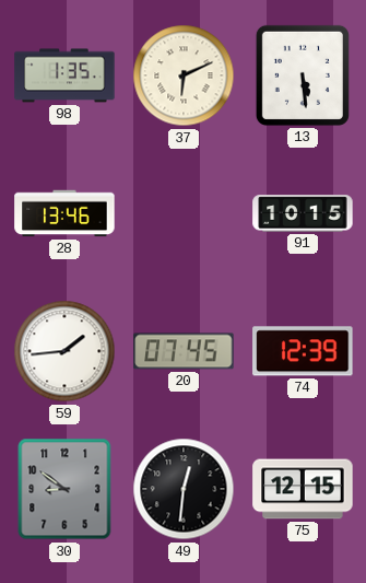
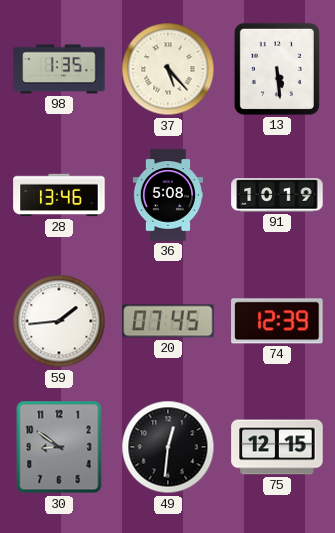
37: 6:11 -> 5:23 (168, 69)
36: none -> 5:08 (168, 195)
91: 10:15 -> 10:19 (277, 195)
